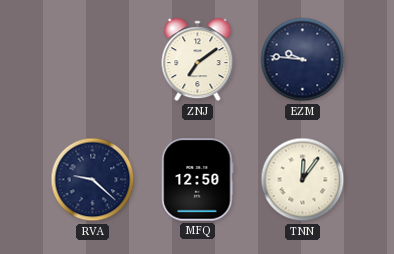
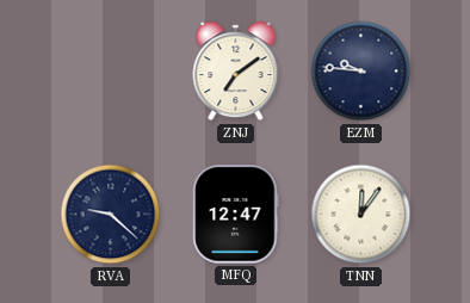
MFQ: 12:50 -> 12:47 (236, 215)
